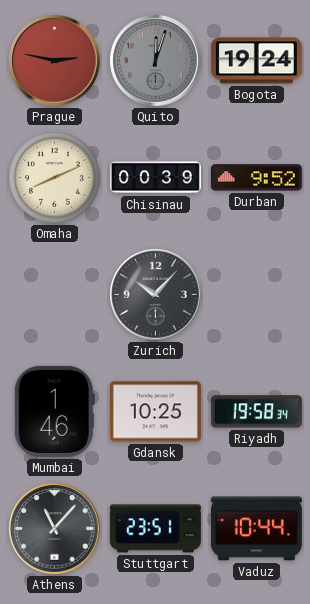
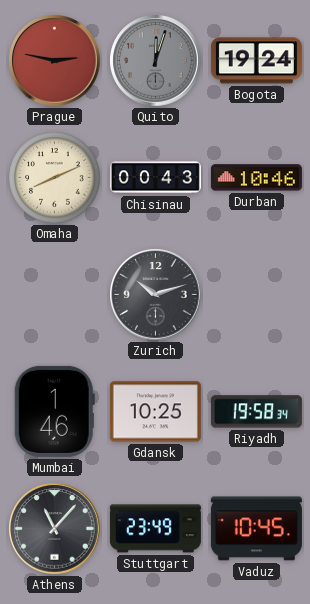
Chisinau: 00:39 -> 00:43 (155, 178)
Durban: 9:52 -> 10:46 (256, 178)
Zurich: 10:07 -> 10:12 (156, 295)
Stuttgart: 23:51 -> 23:49 (155, 529)
Vaduz: 10:44 -> 10:45 (256, 529)
